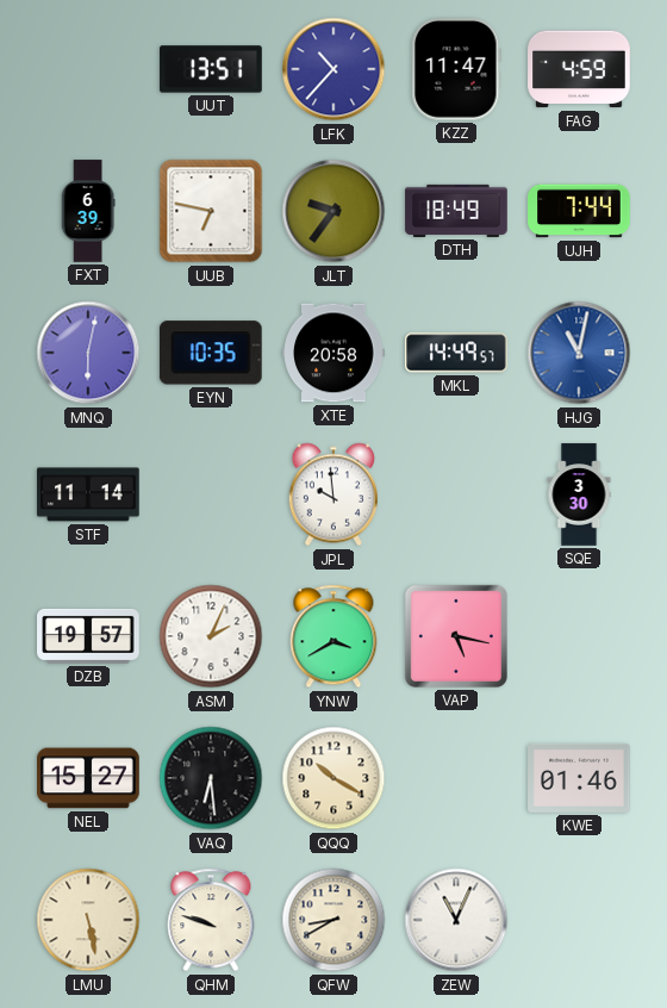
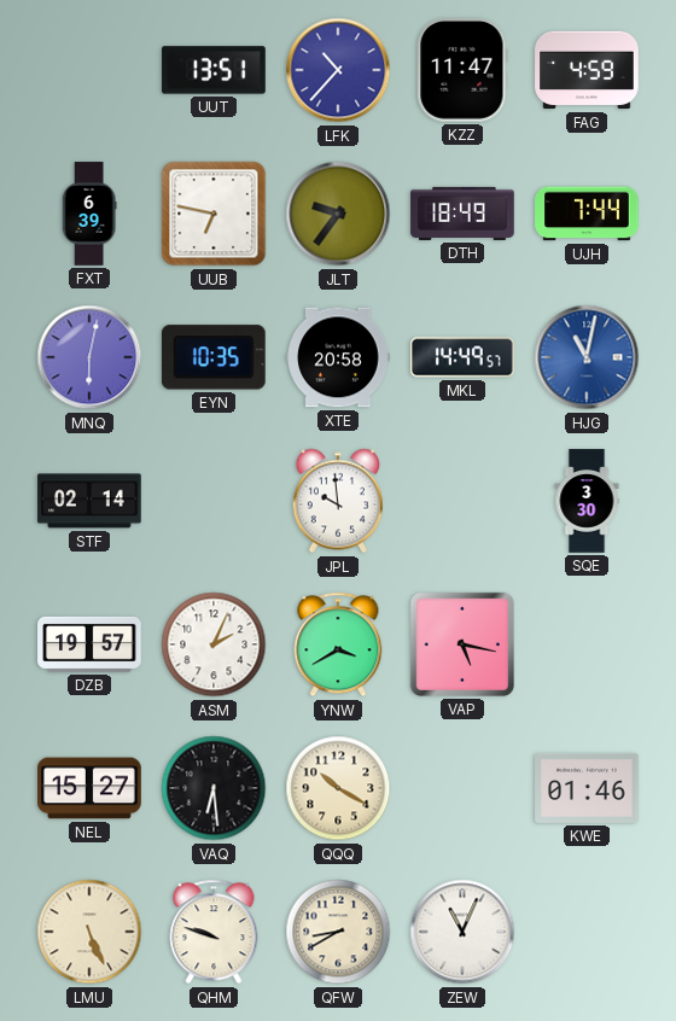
STF: 11:14 -> 02:14 (89, 501)
LMU: 5:28 -> 5:26 (89, 932)
